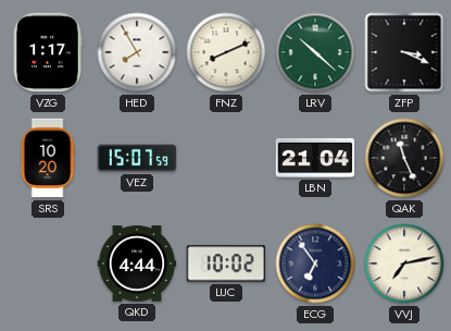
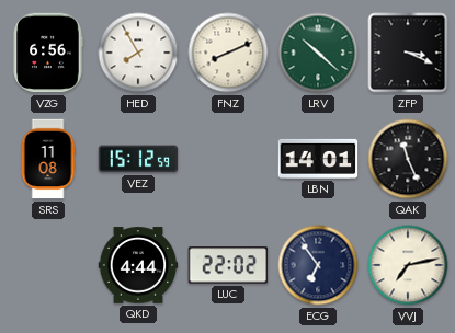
VZG: 1:17 -> 6:56 (48, 53)
SRS: 10:20 -> 11:08 (48, 159)
VEZ: 15:07 -> 15:12 (138, 159)
LBN: 21:04 -> 14:01 (318, 159)
LUC: 10:02 -> 22:02 (228, 265)
